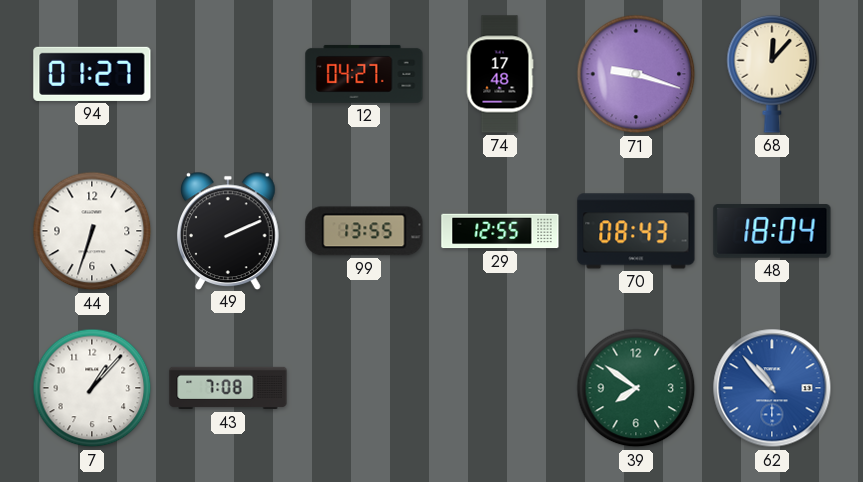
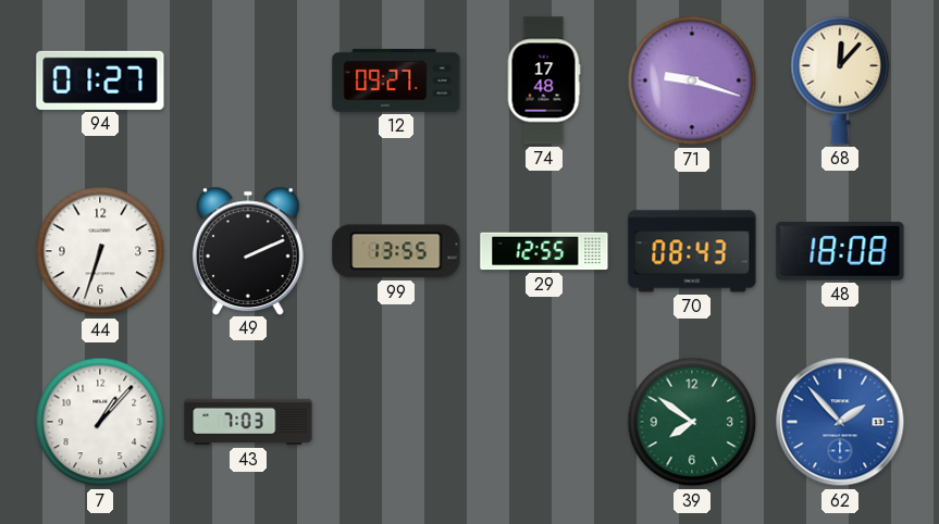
12: 04:27 -> 09:27 (396, 80)
48: 18:04 -> 18:08 (840, 251)
43: 7:08 -> 7:03 (248, 422)
62: 10:53 -> 1:53 (840, 422)
